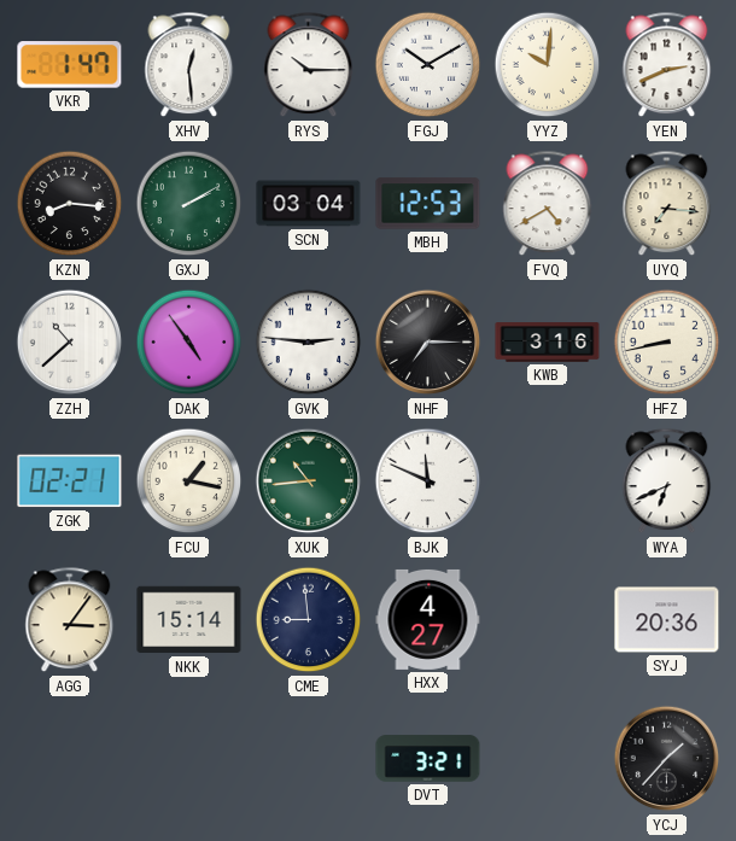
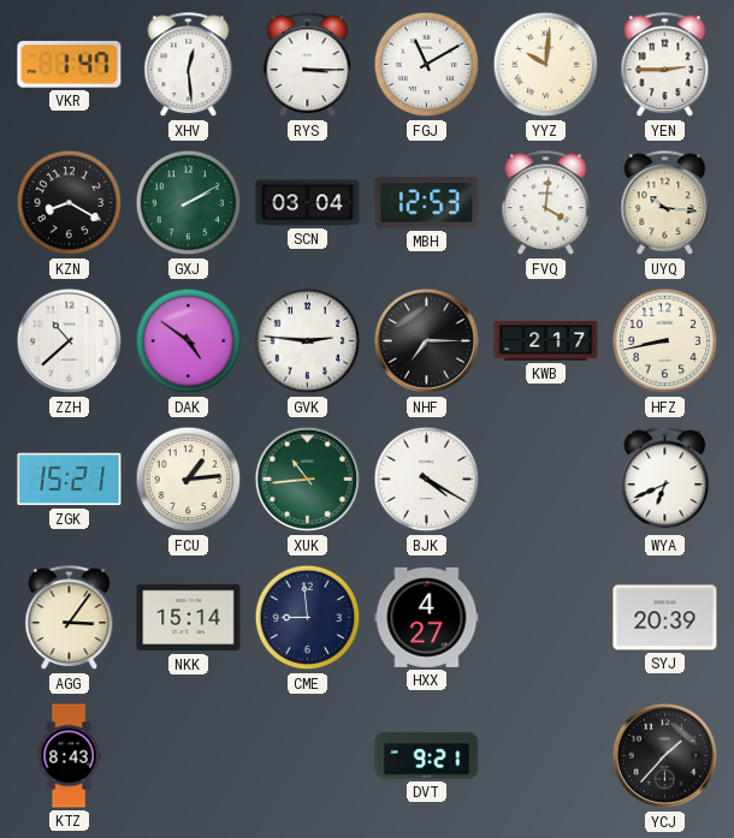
RYS: 10:15 -> 3:15 (308, 65)
FGJ: 10:10 -> 11:10 (427, 65)
YEN: 2:41 -> 2:45 (665, 65)
KZN: 8:16 -> 8:20 (70, 203)
FVQ: 4:40 -> 4:01 (546, 203)
UYQ: 7:16 -> 10:16 (665, 203)
DAK: 4:54 -> 4:51 (189, 341)
KWB: 3:16 -> 2:17 (546, 341)
ZGK: 02:21 -> 15:21 (70, 480)
FCU: 1:17 -> 1:14 (189, 480)
BJK: 11:49 -> 4:20 (427, 480)
SYJ: 20:36 -> 20:39 (665, 618)
KTZ: none -> 8:43 (69, 756)
DVT: 3:21 -> 9:21 (427, 756)
